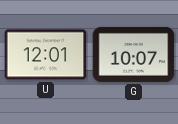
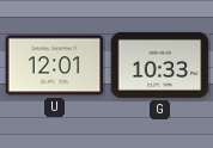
G: 10:07 -> 10:33 (160, 64)
